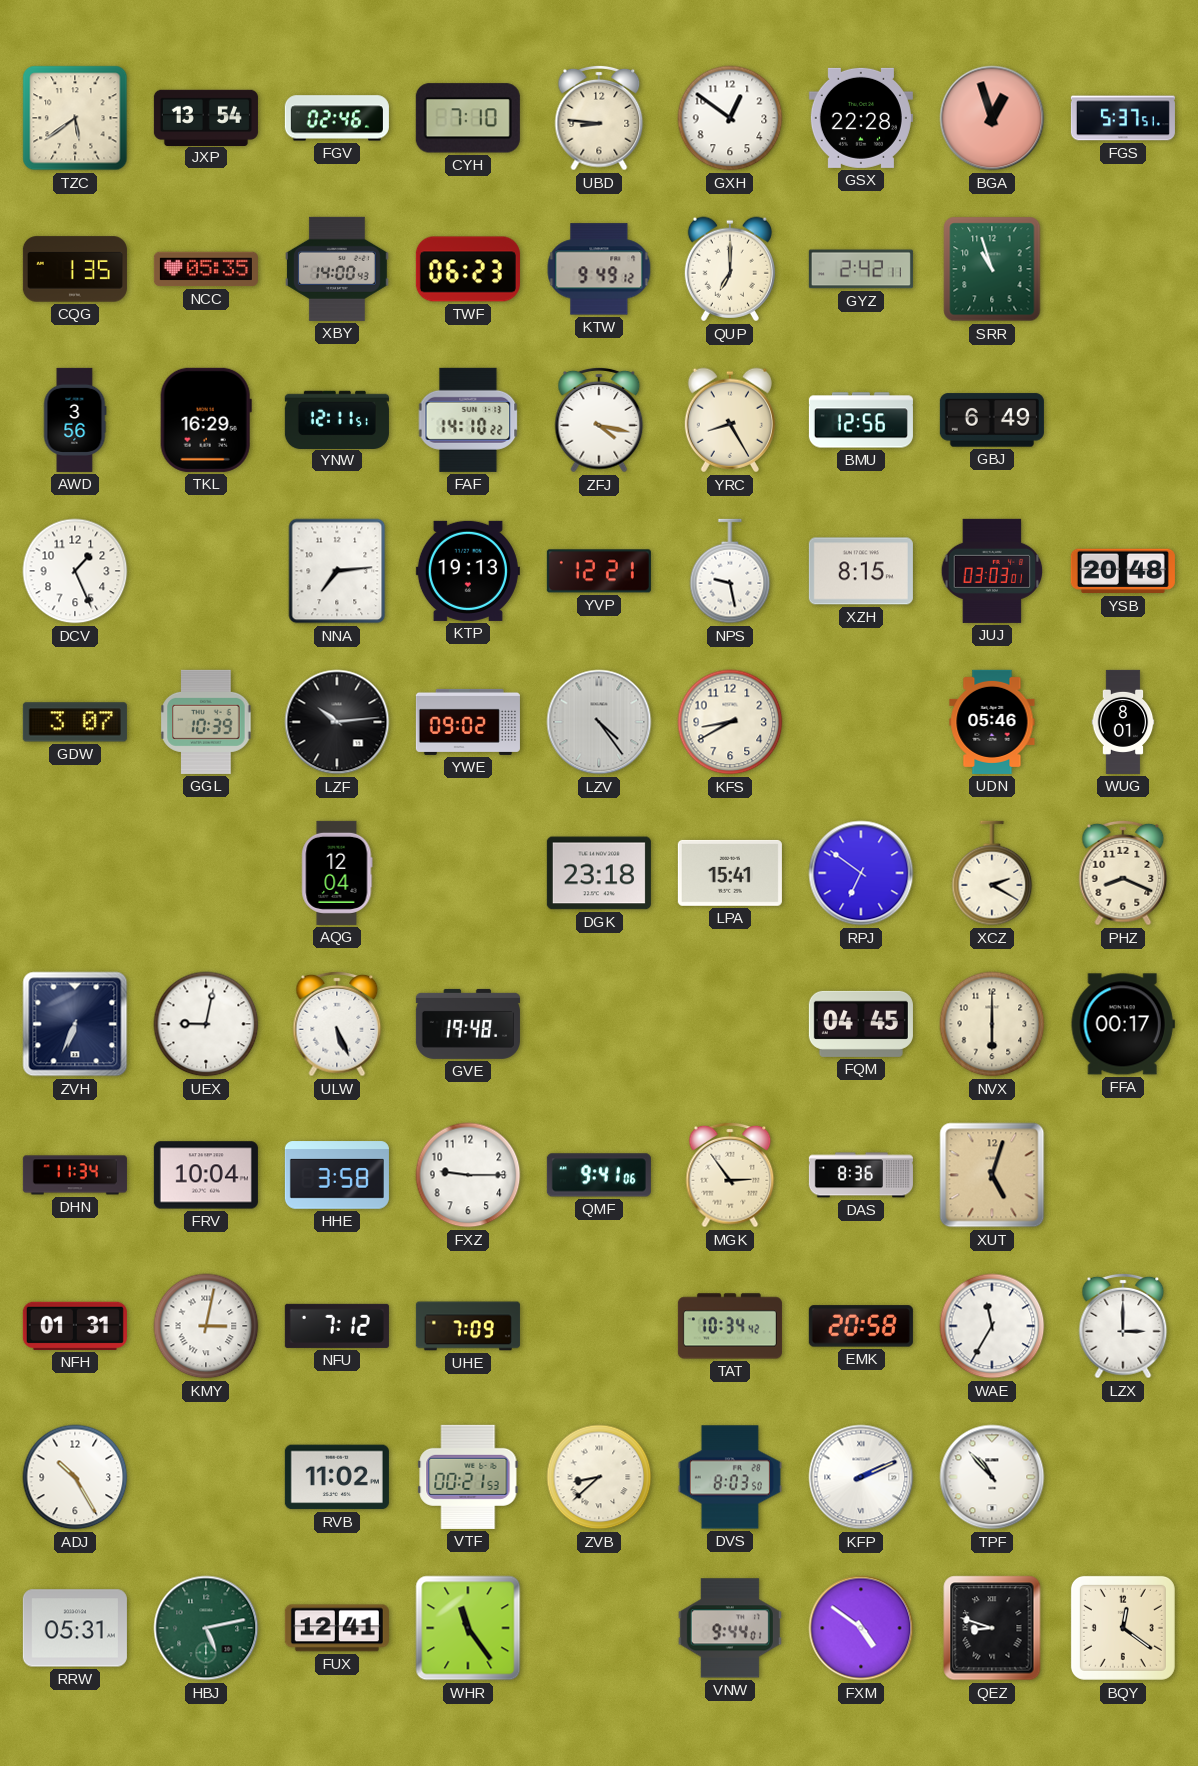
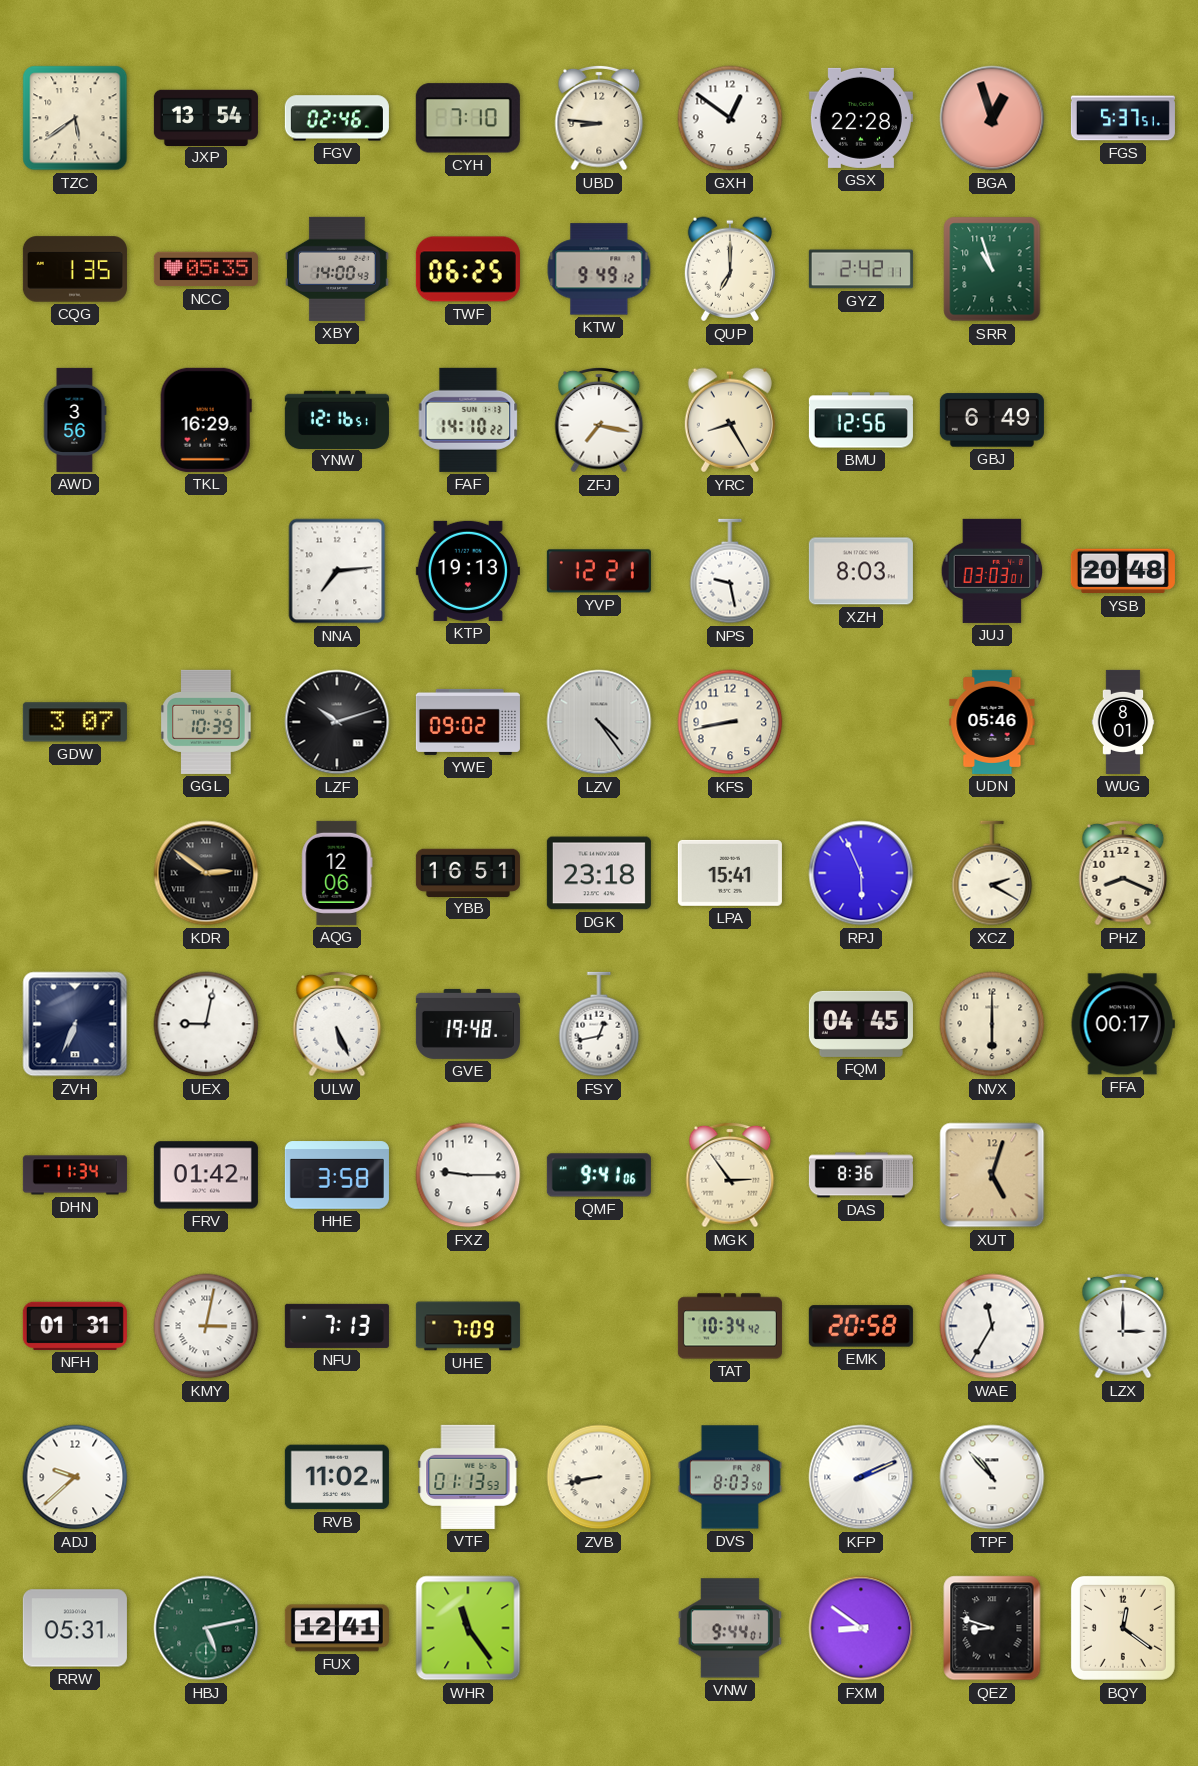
TWF: 06:23 -> 06:25 (468, 269)
YNW: 12:11 -> 12:16 (337, 419)
ZFJ: 4:17 -> 7:17 (599, 420)
DCV: 1:26 -> none (75, 571)
XZH: 8:15 -> 8:03 (861, 571)
LZF: 10:14 -> 10:12 (337, 722)
KFS: 8:40 -> 8:43 (730, 722)
KDR: none -> 2:51 (206, 873)
AQG: 12:04 -> 12:06 (337, 873)
YBB: none -> 16:51 (468, 872)
RPJ: 6:51 -> 5:56 (861, 873)
FSY: none -> 12:43 (599, 1024)
FRV: 10:04 -> 01:42 (206, 1175)
NFU: 7:12 -> 7:13 (337, 1326)
ADJ: 10:25 -> 9:38 (75, 1477)
VTF: 00:21 -> 01:13 (468, 1477)
ZVB: 8:38 -> 8:43 (599, 1477)
FXM: 4:51 -> 8:51 (861, 1628)
